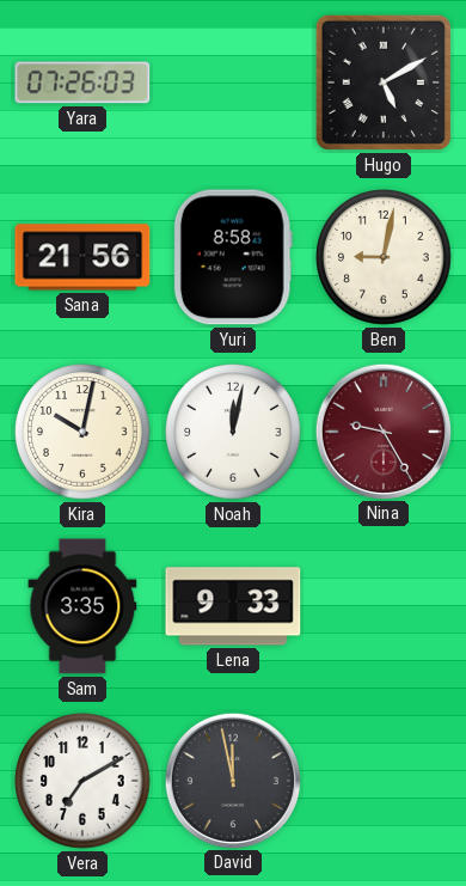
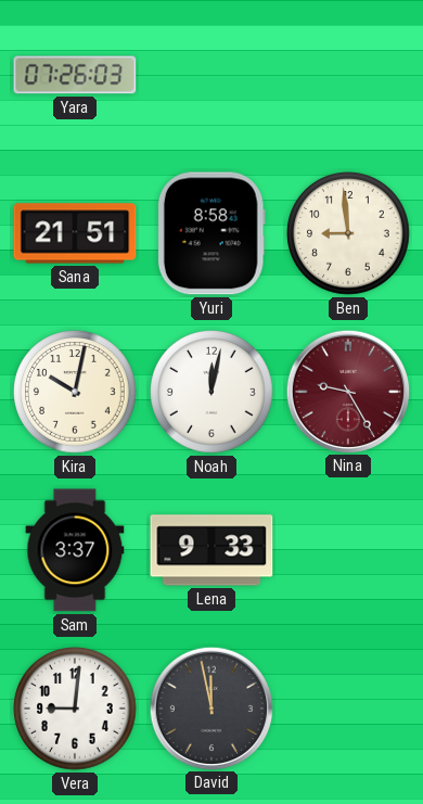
Hugo: 5:10 -> none (384, 83)
Sana: 21:56 -> 21:51 (75, 233)
Ben: 9:02 -> 8:59 (348, 233)
Sam: 3:35 -> 3:37 (75, 550)
Vera: 7:10 -> 9:01 (75, 709)
